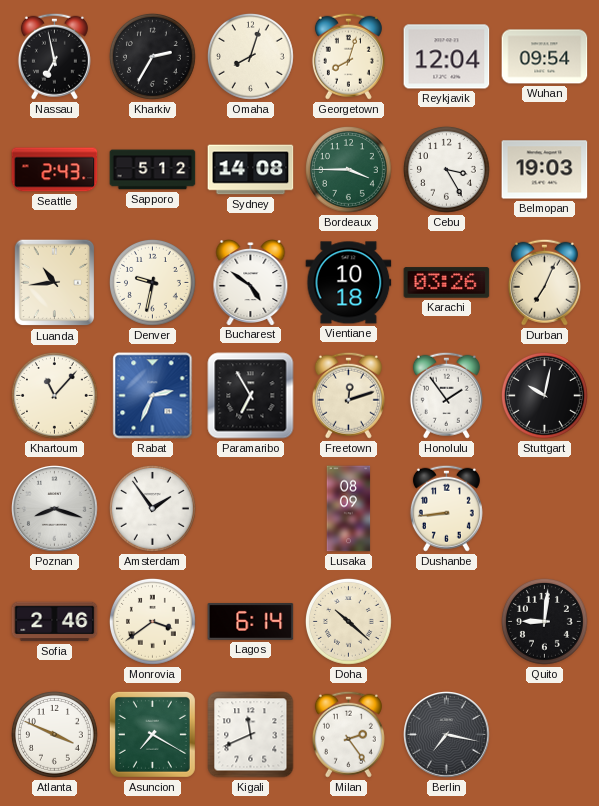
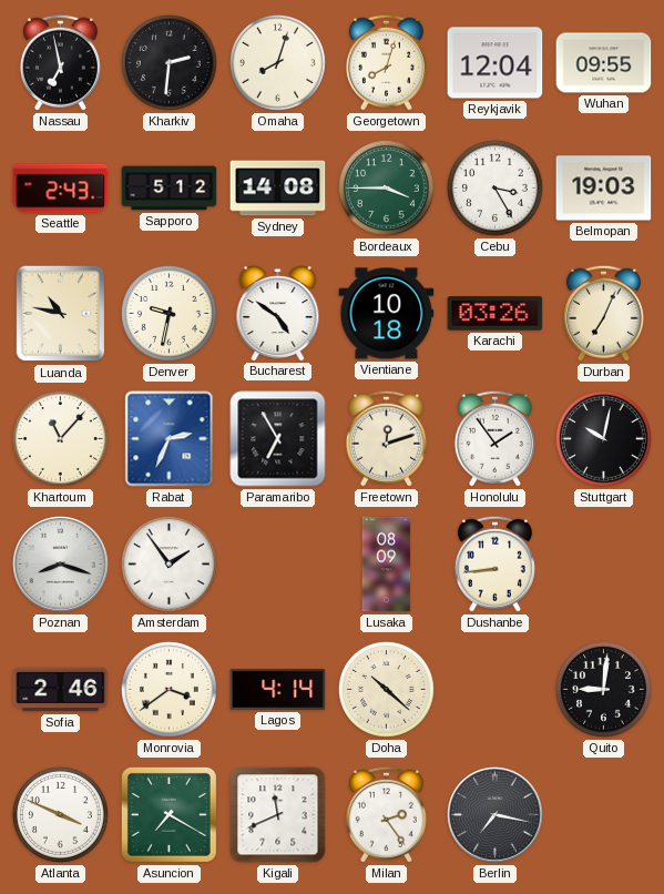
Kharkiv: 2:35 -> 2:31 (168, 62)
Wuhan: 09:54 -> 09:55 (604, 63)
Luanda: 10:44 -> 10:47 (61, 314)
Lagos: 6:14 -> 4:14 (278, 689)
